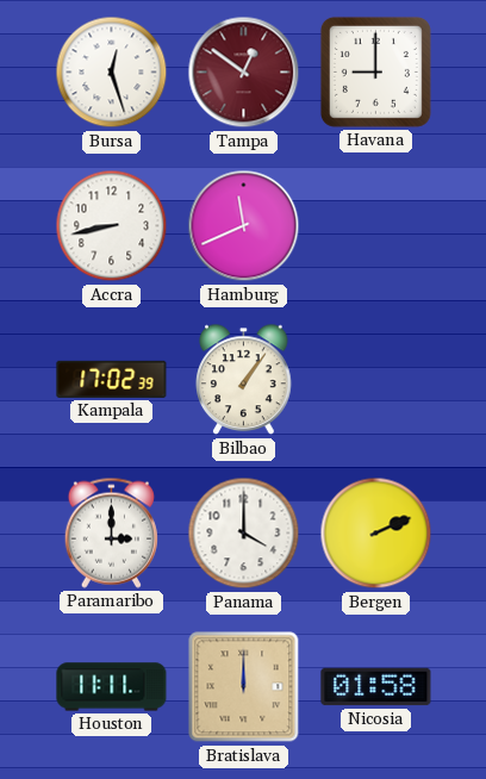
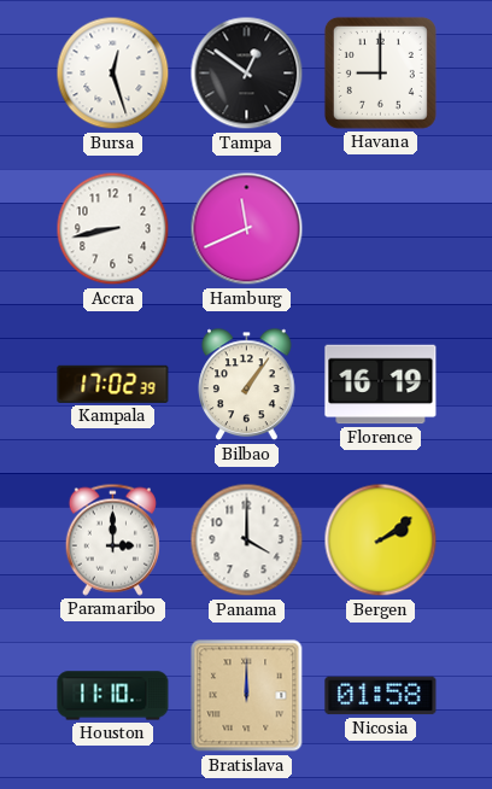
Tampa dial: burgundy -> black (247, 74)
Florence: none -> 16:19 (381, 385)
Bergen: 2:11 -> 2:09 (381, 540)
Houston: 11:11 -> 11:10 (113, 696)
